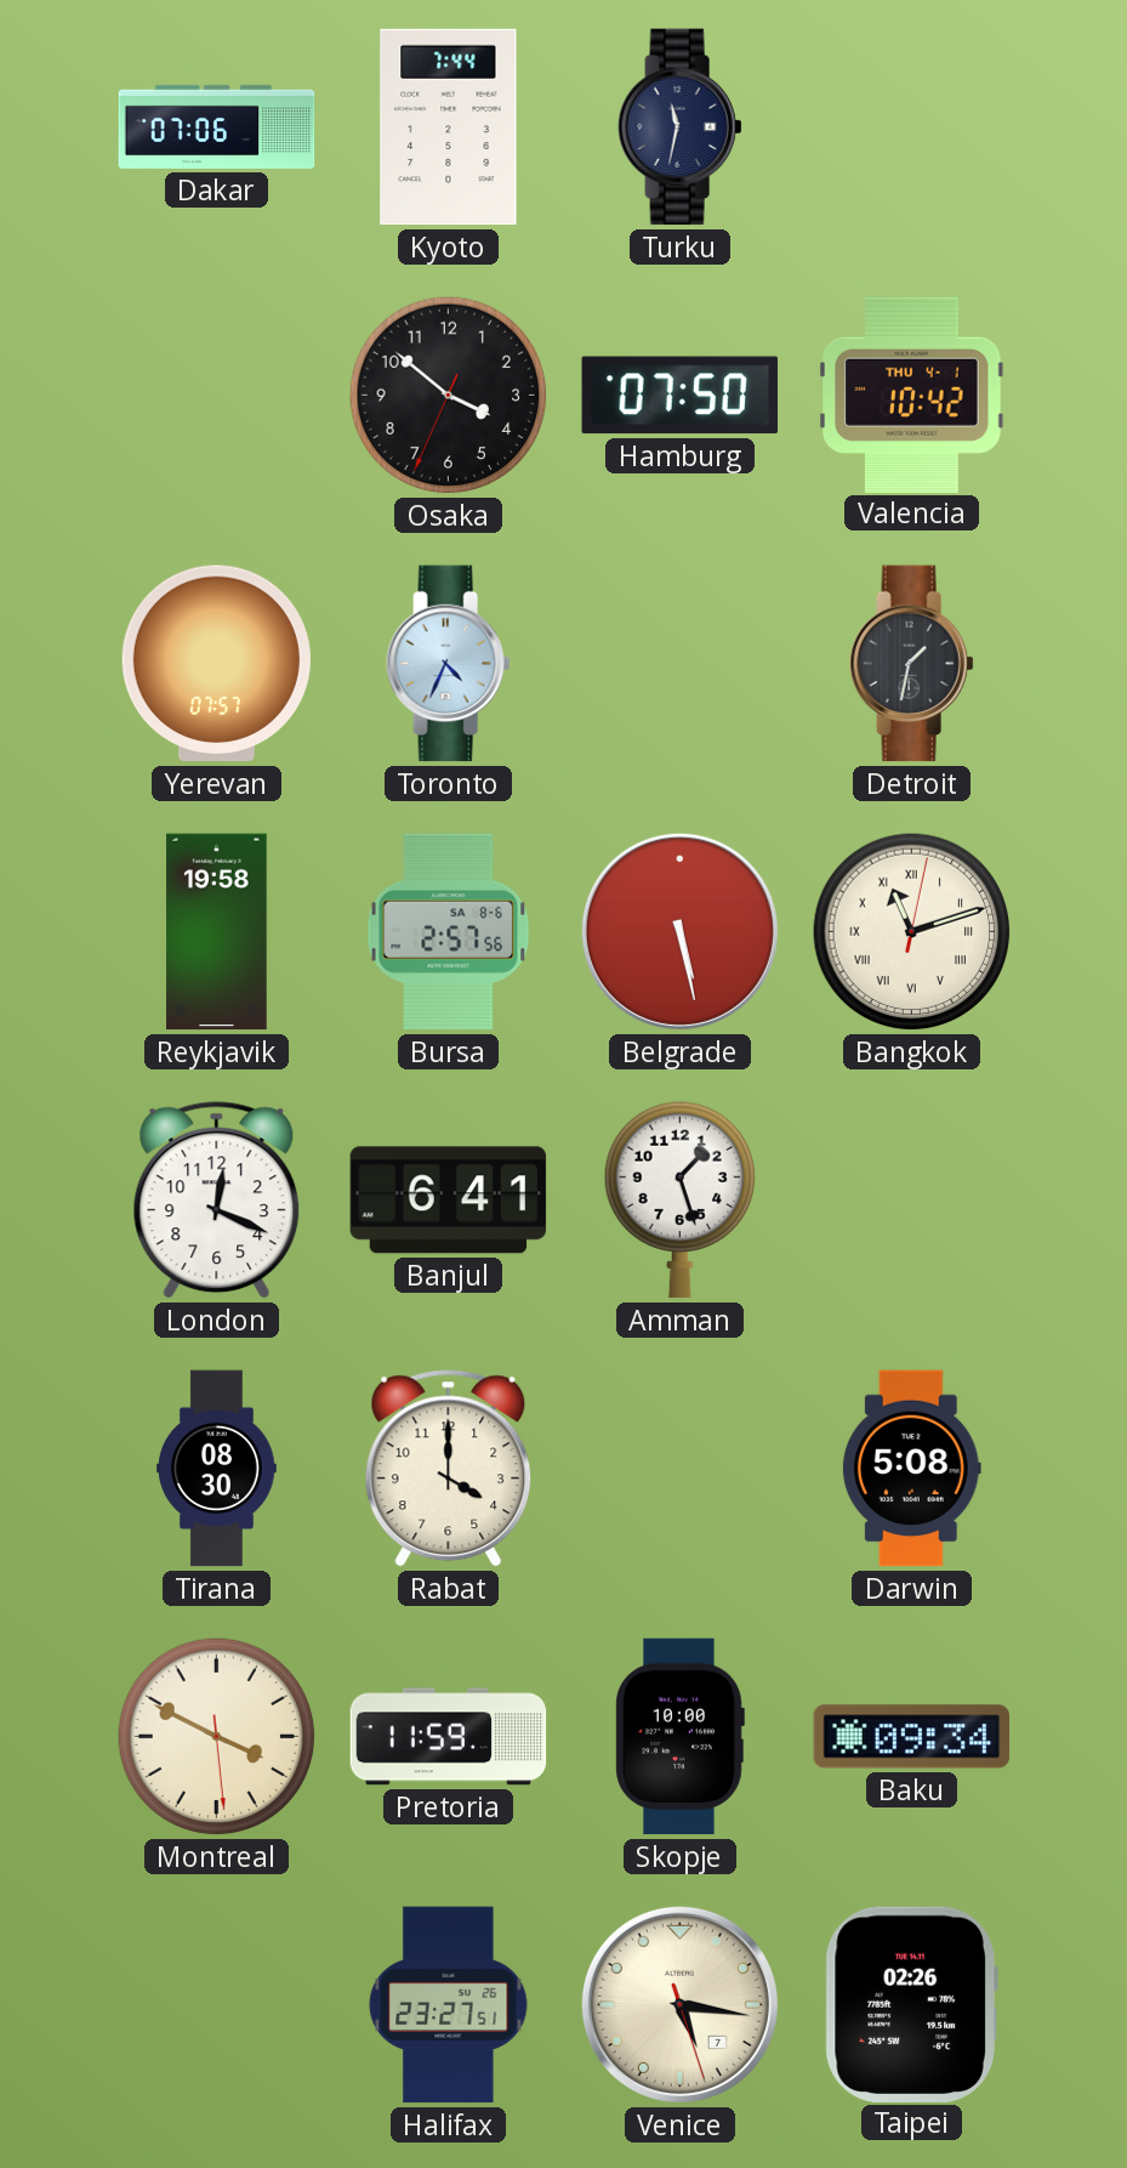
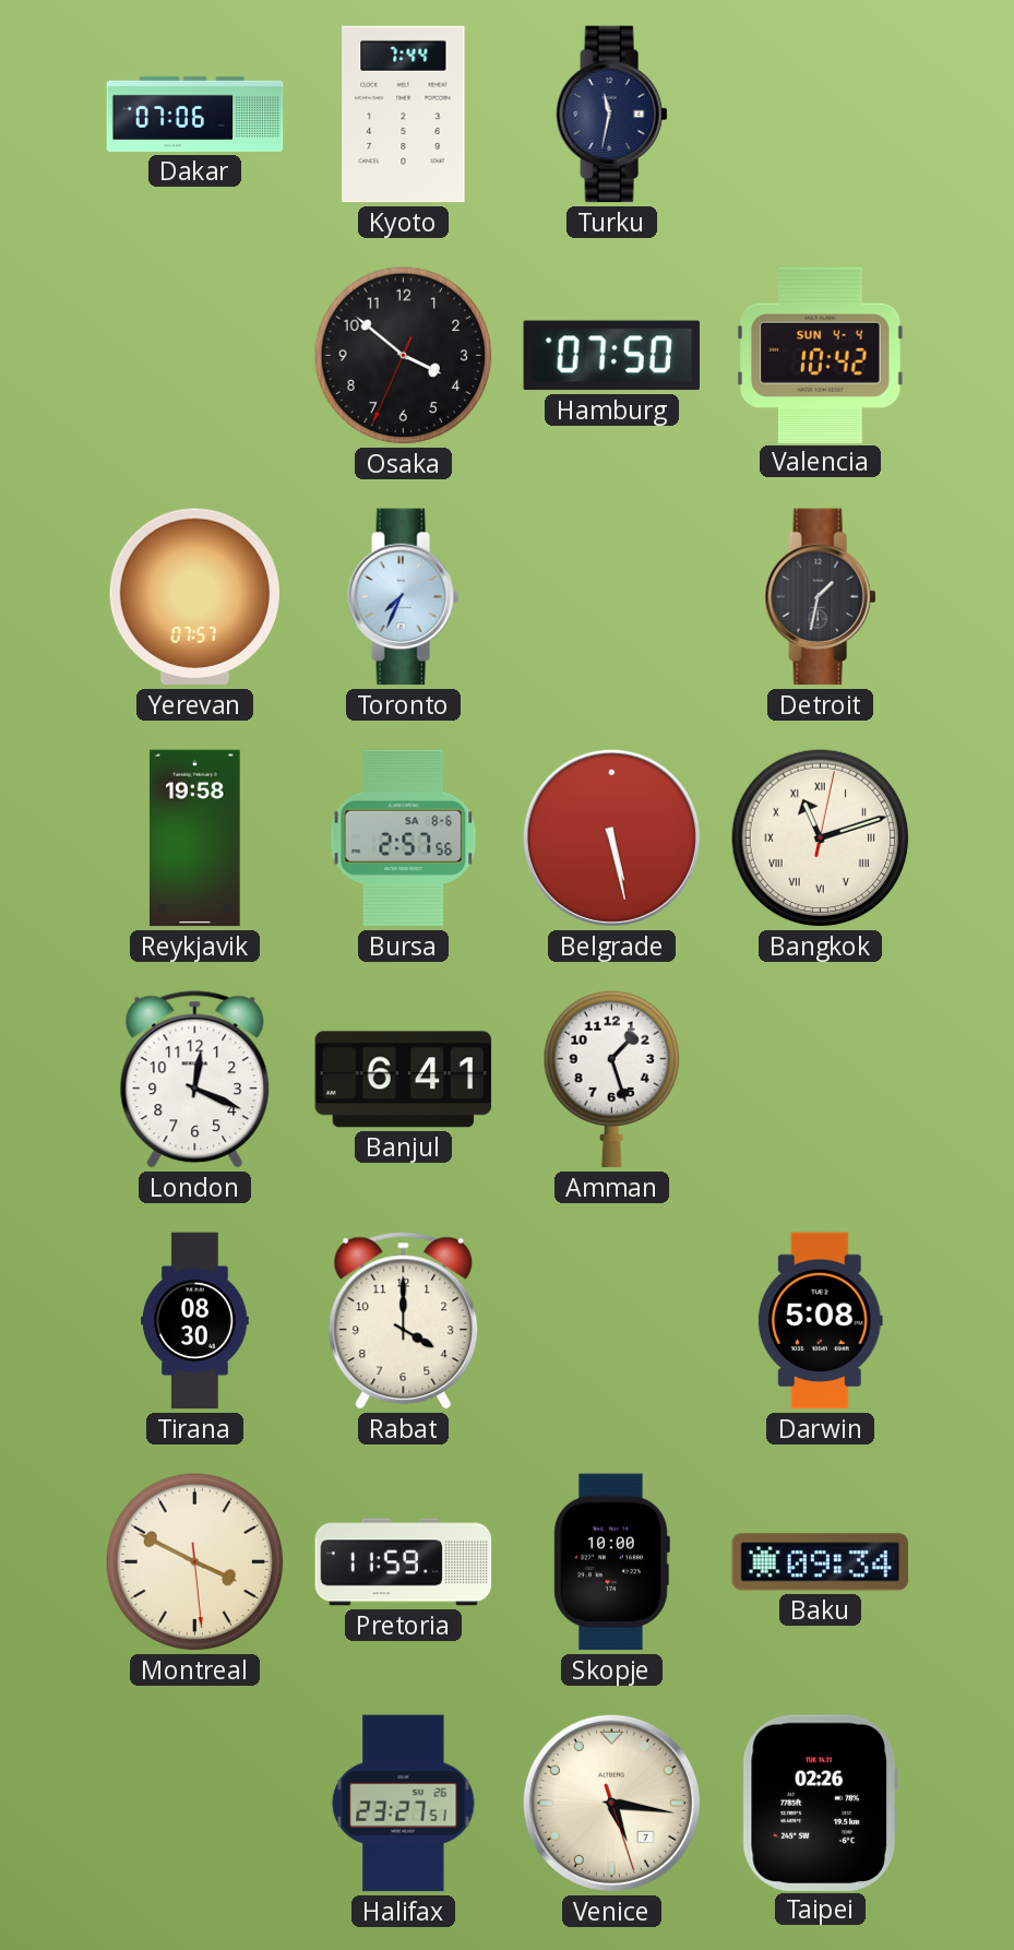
Valencia date: THU 4-1 -> SUN 4-4 (821, 355)
Toronto: 4:34 -> 7:34 (404, 597)
